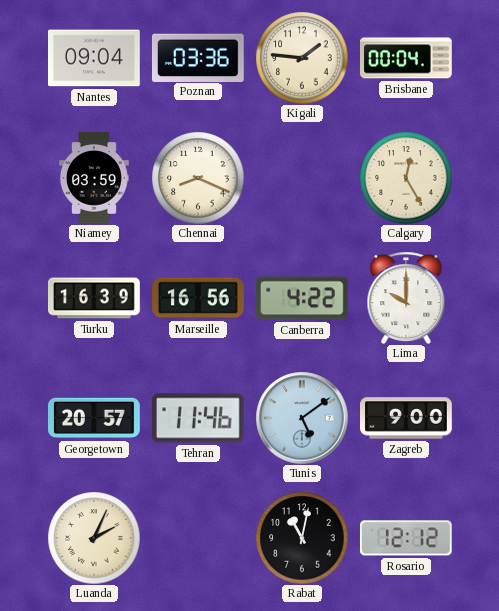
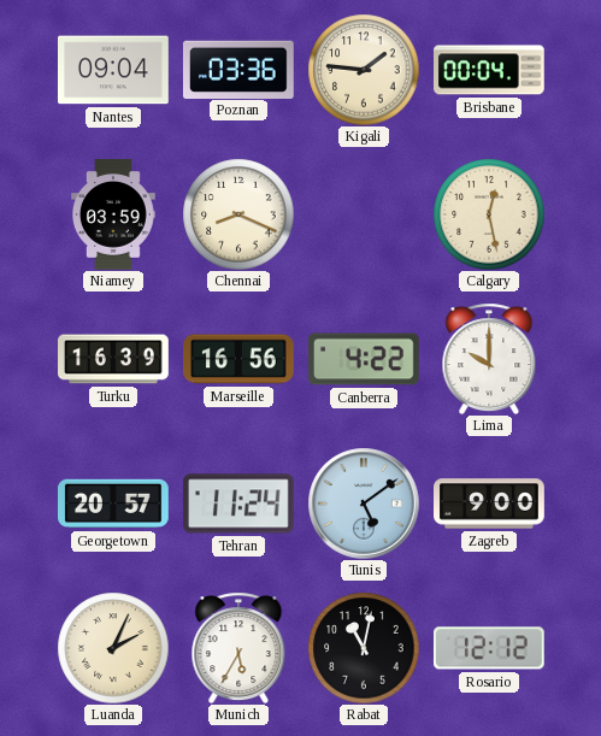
Calgary: 12:25 -> 12:28 (489, 214)
Tehran: 11:46 -> 11:24 (238, 504)
Munich: none -> 5:35 (238, 648)
